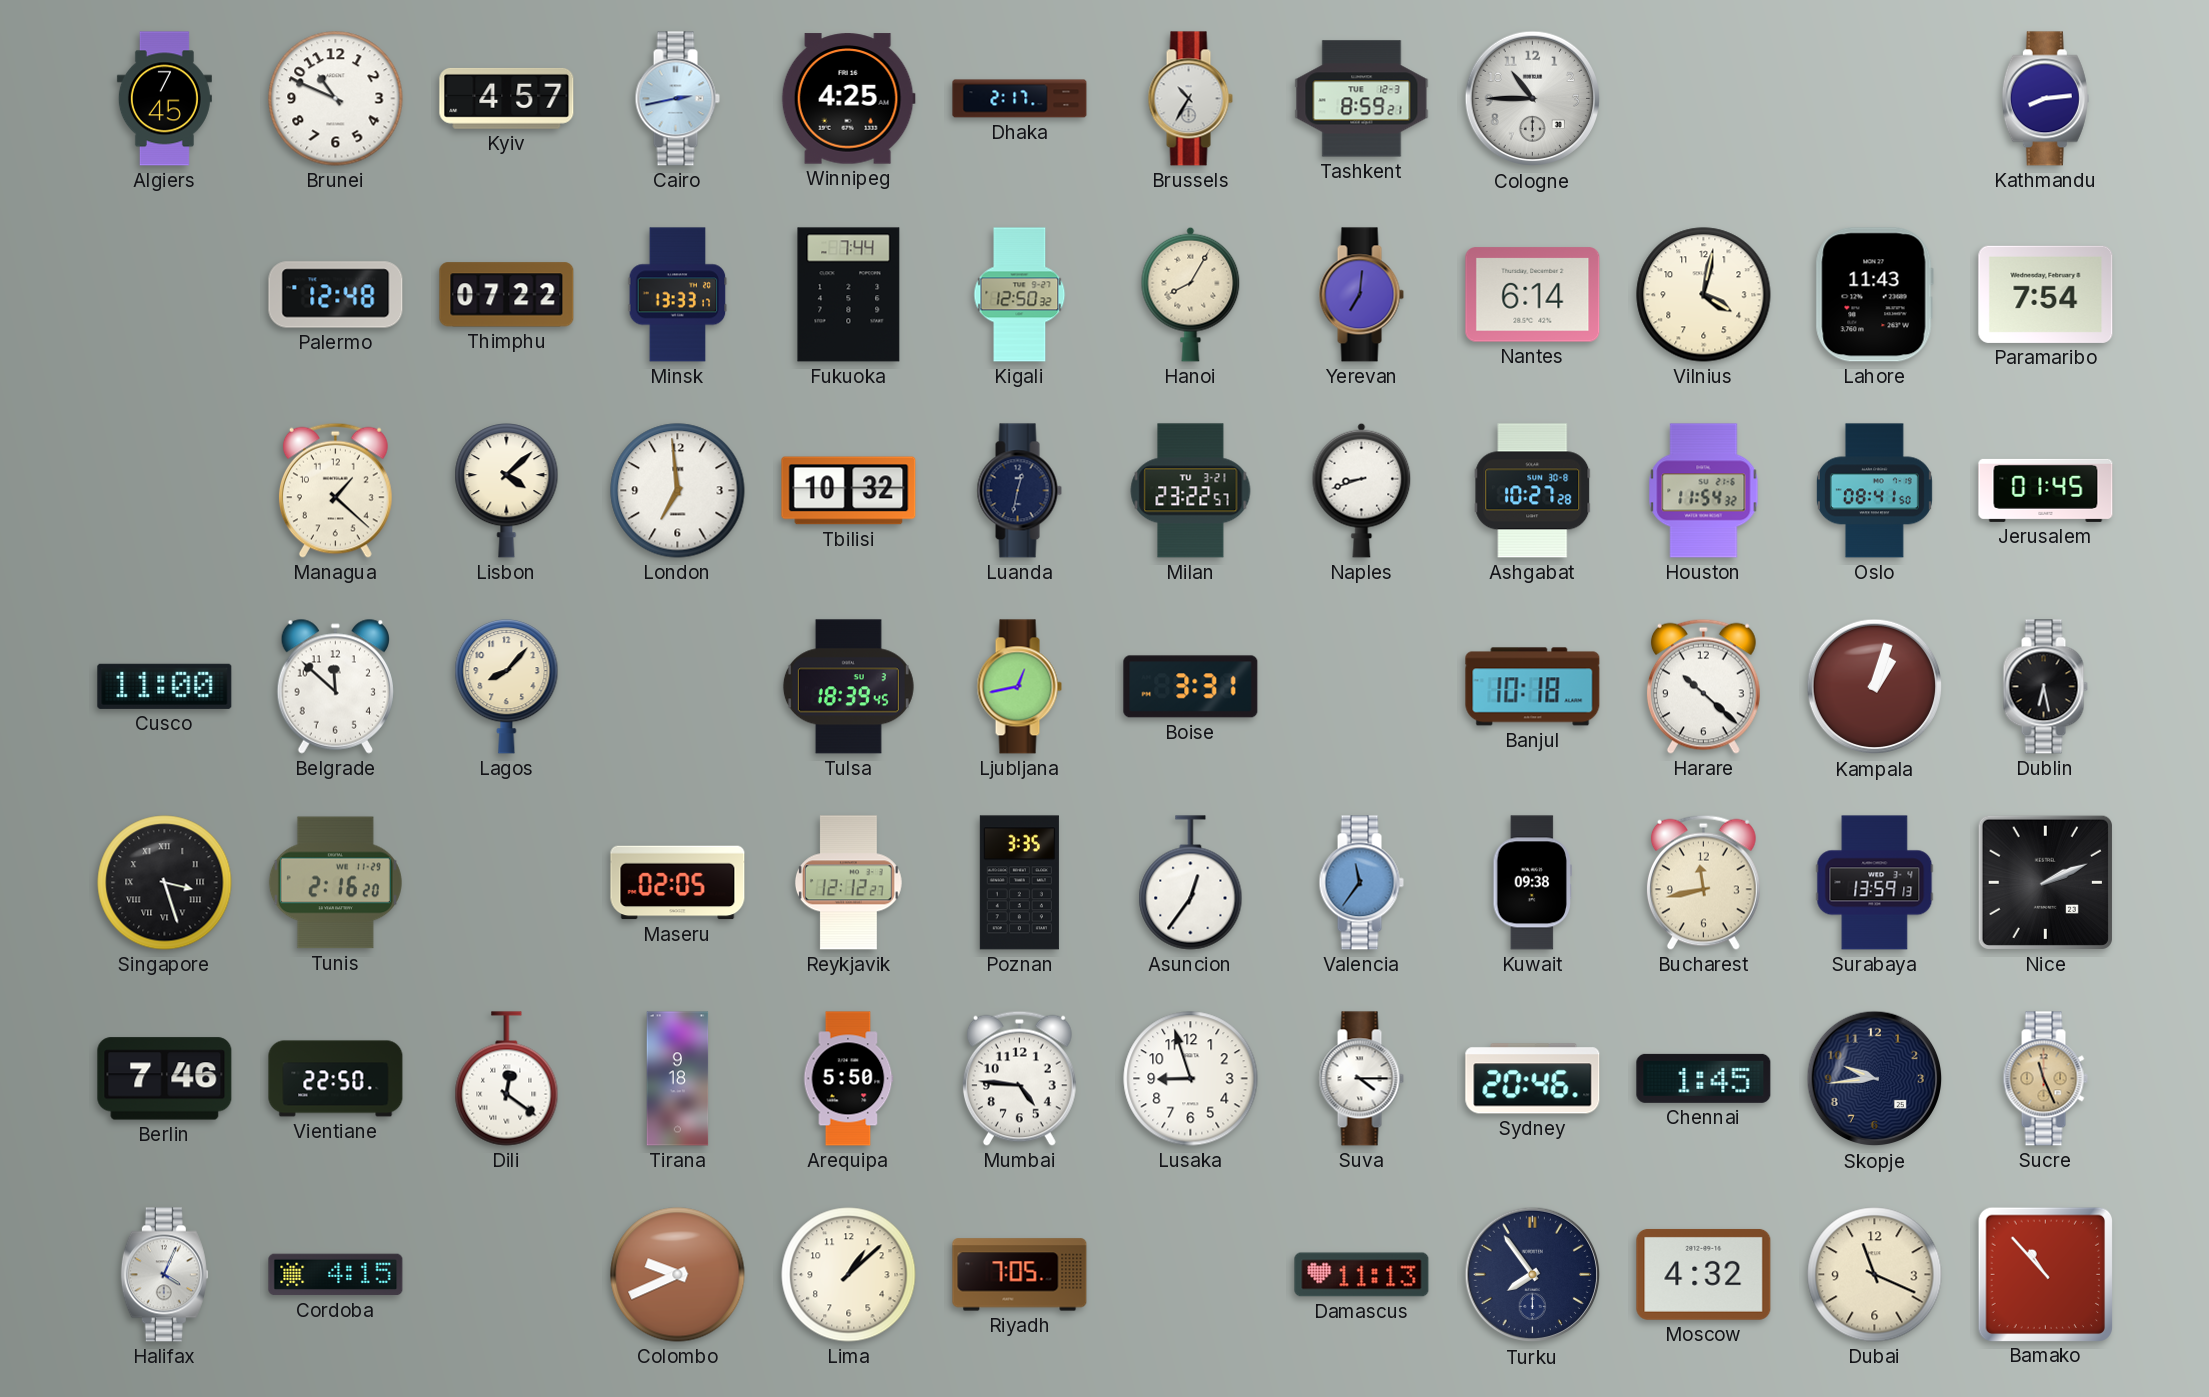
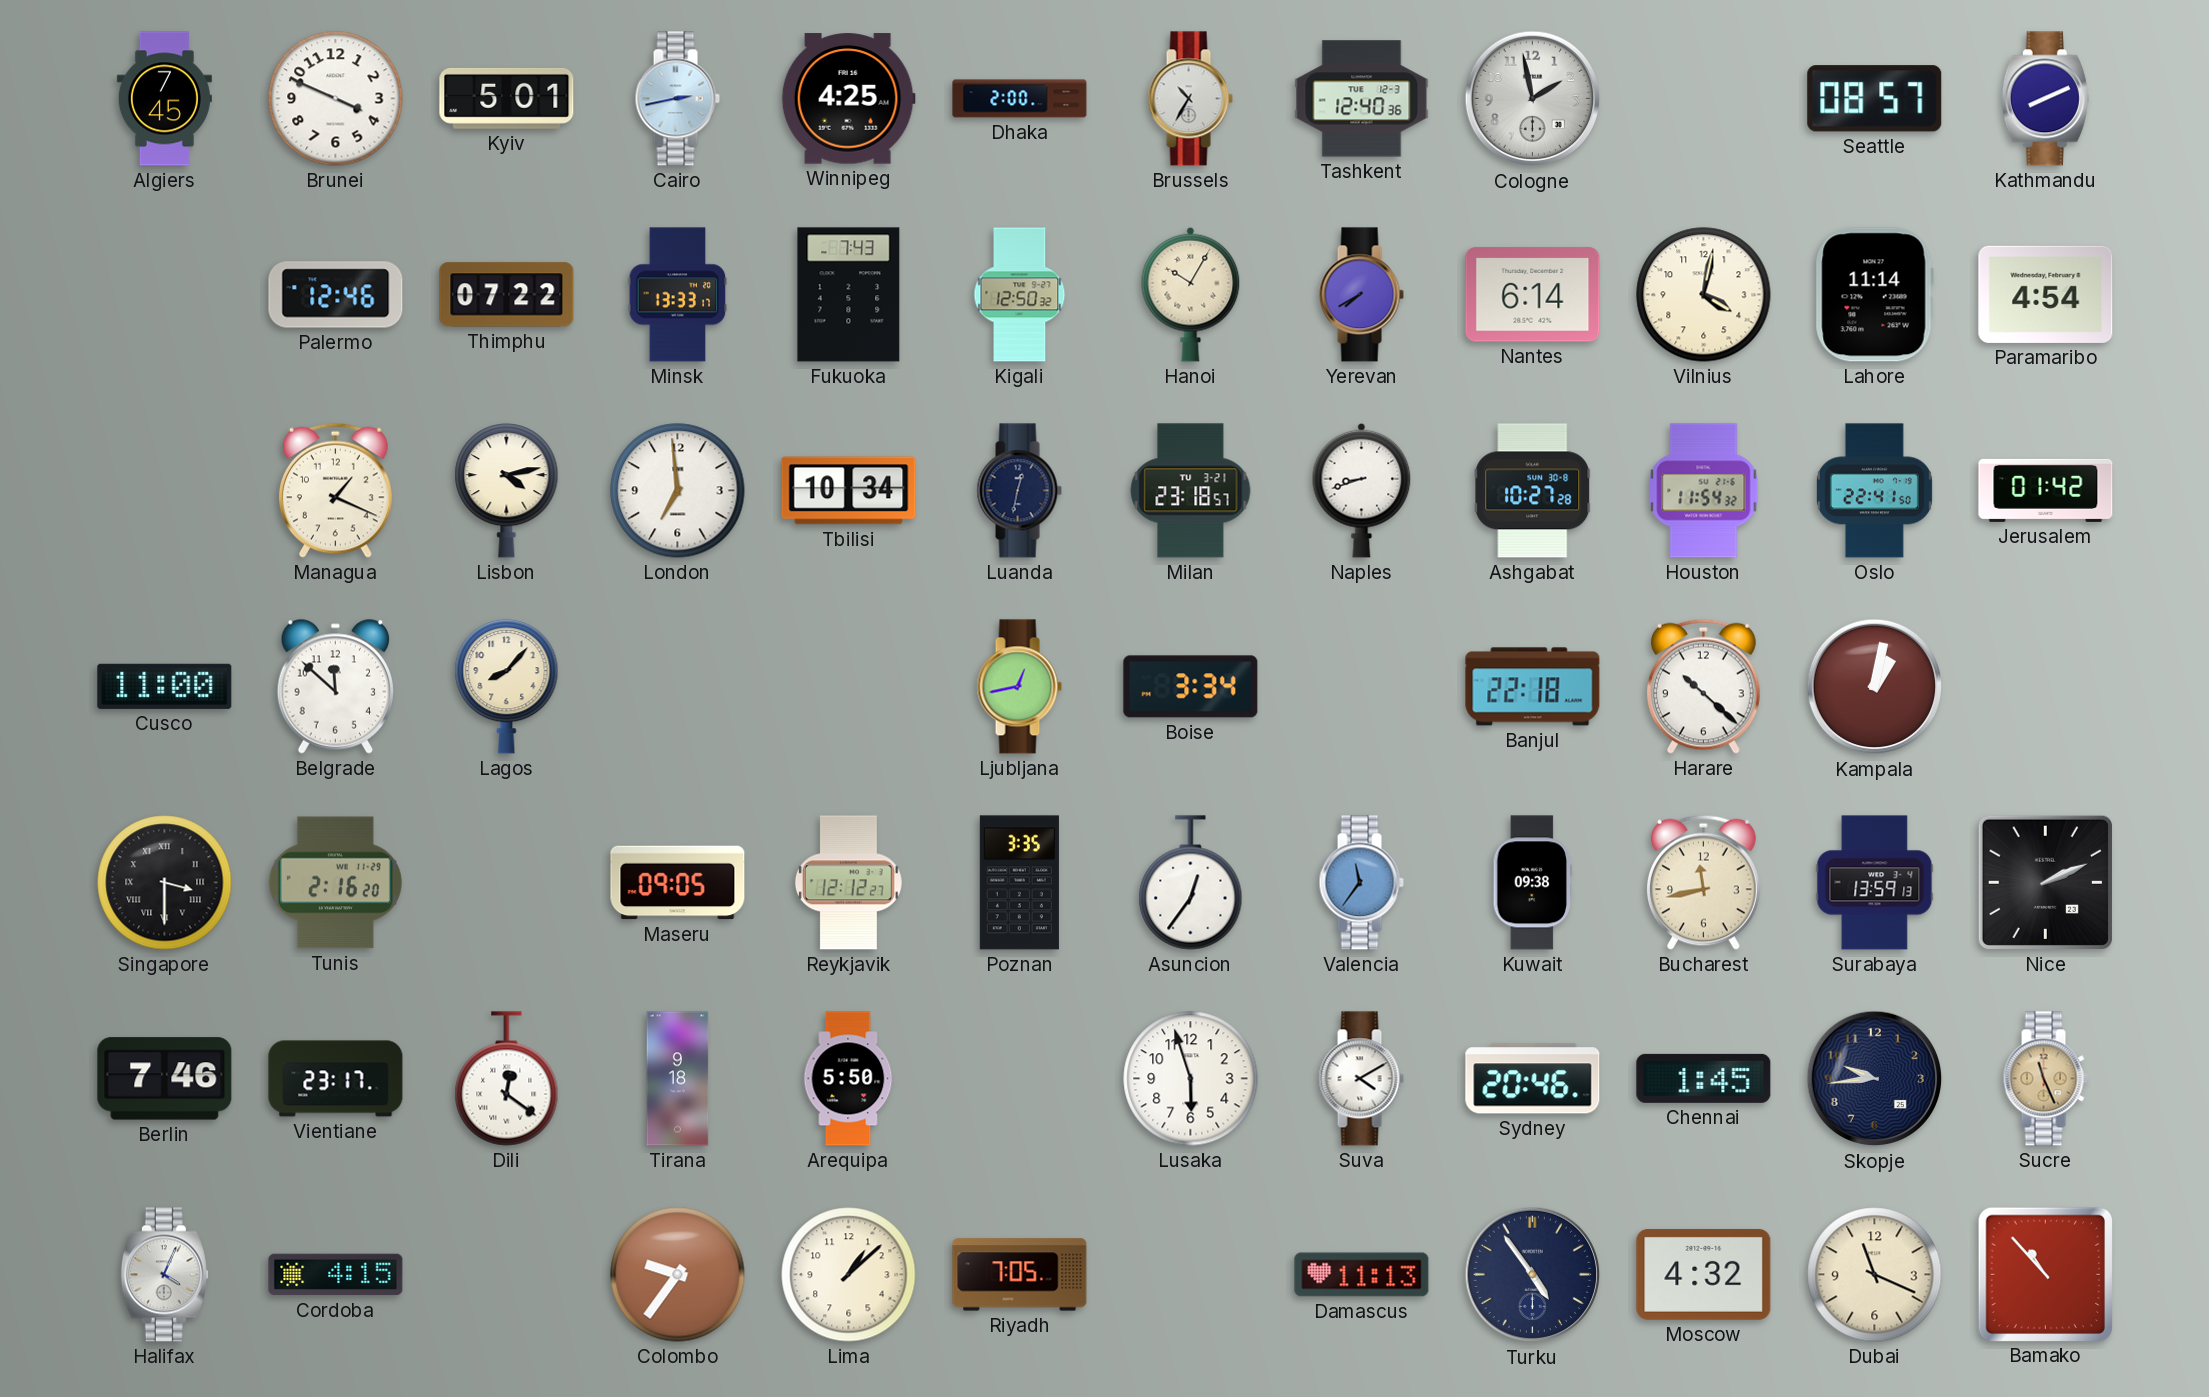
Brunei: 10:49 -> 3:49 (336, 99)
Kyiv: 4:57 -> 5:01 (507, 98)
Dhaka: 2:17 -> 2:00 (1020, 99)
Tashkent: 8:59 -> 12:40 (1362, 99)
Cologne: 10:45 -> 1:58 (1533, 99)
Seattle: none -> 08:57 (1875, 99)
Kathmandu: 8:14 -> 8:11 (2045, 99)
Palermo: 12:48 -> 12:46 (336, 295)
Fukuoka: 7:44 -> 7:43 (849, 295)
Hanoi: 8:05 -> 10:05 (1191, 294)
Yerevan: 7:01 -> 7:40 (1361, 295)
Lahore: 11:43 -> 11:14 (1874, 295)
Paramaribo: 7:54 -> 4:54 (2046, 294)
Managua: 1:22 -> 1:19 (335, 490)
Lisbon: 4:08 -> 4:13 (507, 491)
Tbilisi: 10:32 -> 10:34 (849, 491)
Milan: 23:22 -> 23:18 (1191, 491)
Oslo: 08:41 -> 22:41 (1874, 491)
Jerusalem: 01:45 -> 01:42 (2046, 490)
Tulsa: 18:39 -> none (848, 687)
Boise: 3:31 -> 3:34 (1191, 687)
Banjul: 10:18 -> 22:18 (1533, 687)
Kampala: 1:03 -> 1:02 (1875, 687)
Dublin: 6:28 -> none (2045, 687)
Singapore: 3:27 -> 3:30 (165, 883)
Maseru: 02:05 -> 09:05 (678, 883)
Vientiane: 22:50 -> 23:17 (336, 1079)
Mumbai: 4:46 -> none (1019, 1078)
Lusaka: 8:57 -> 5:57 (1191, 1079)
Suva: 4:15 -> 4:10 (1361, 1079)
Colombo: 9:41 -> 9:36 (678, 1275)
Turku: 7:54 -> 4:54 (1533, 1275)
